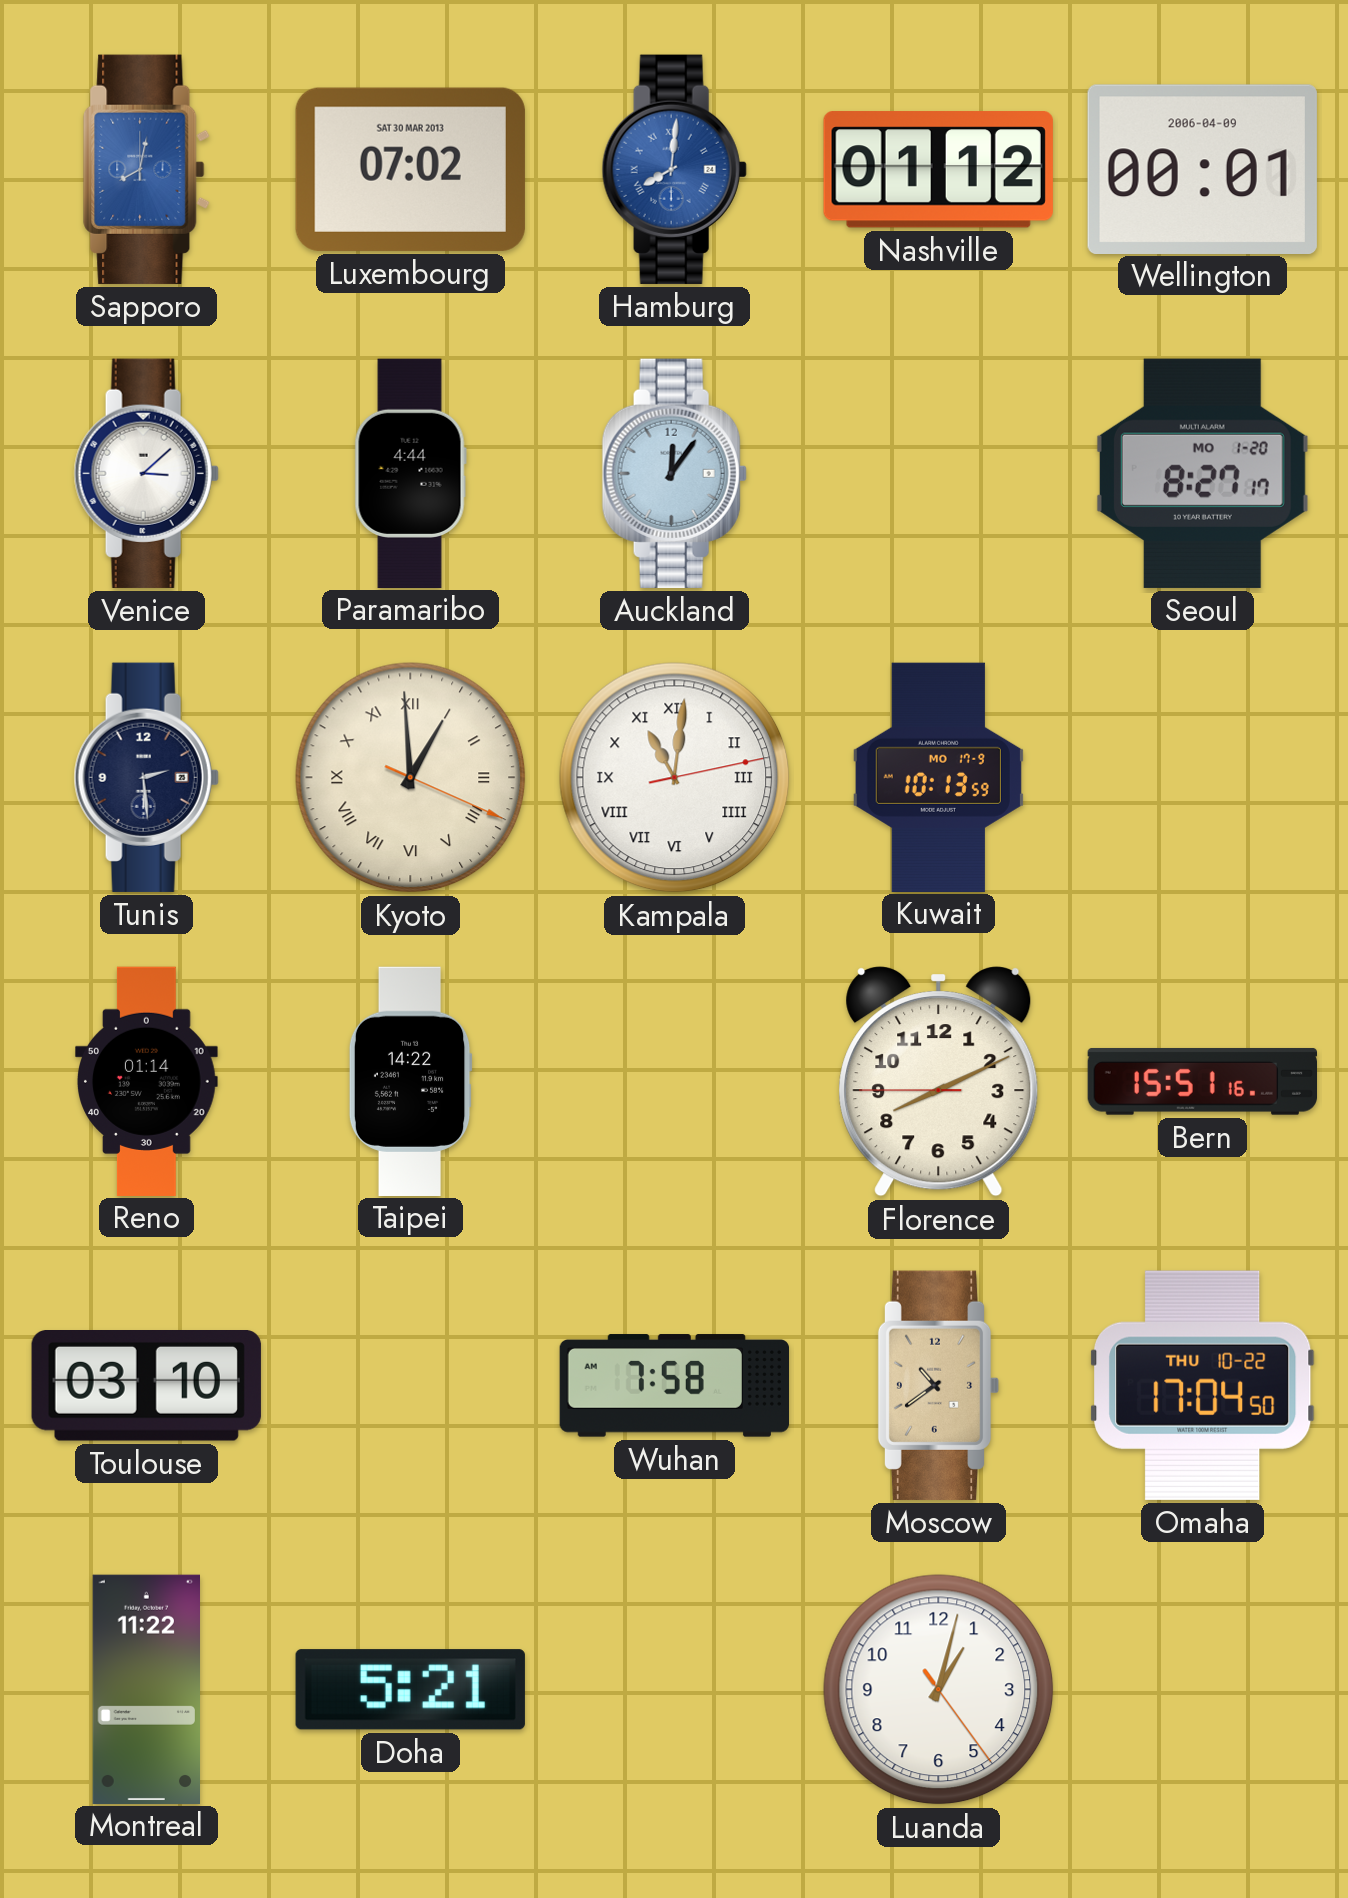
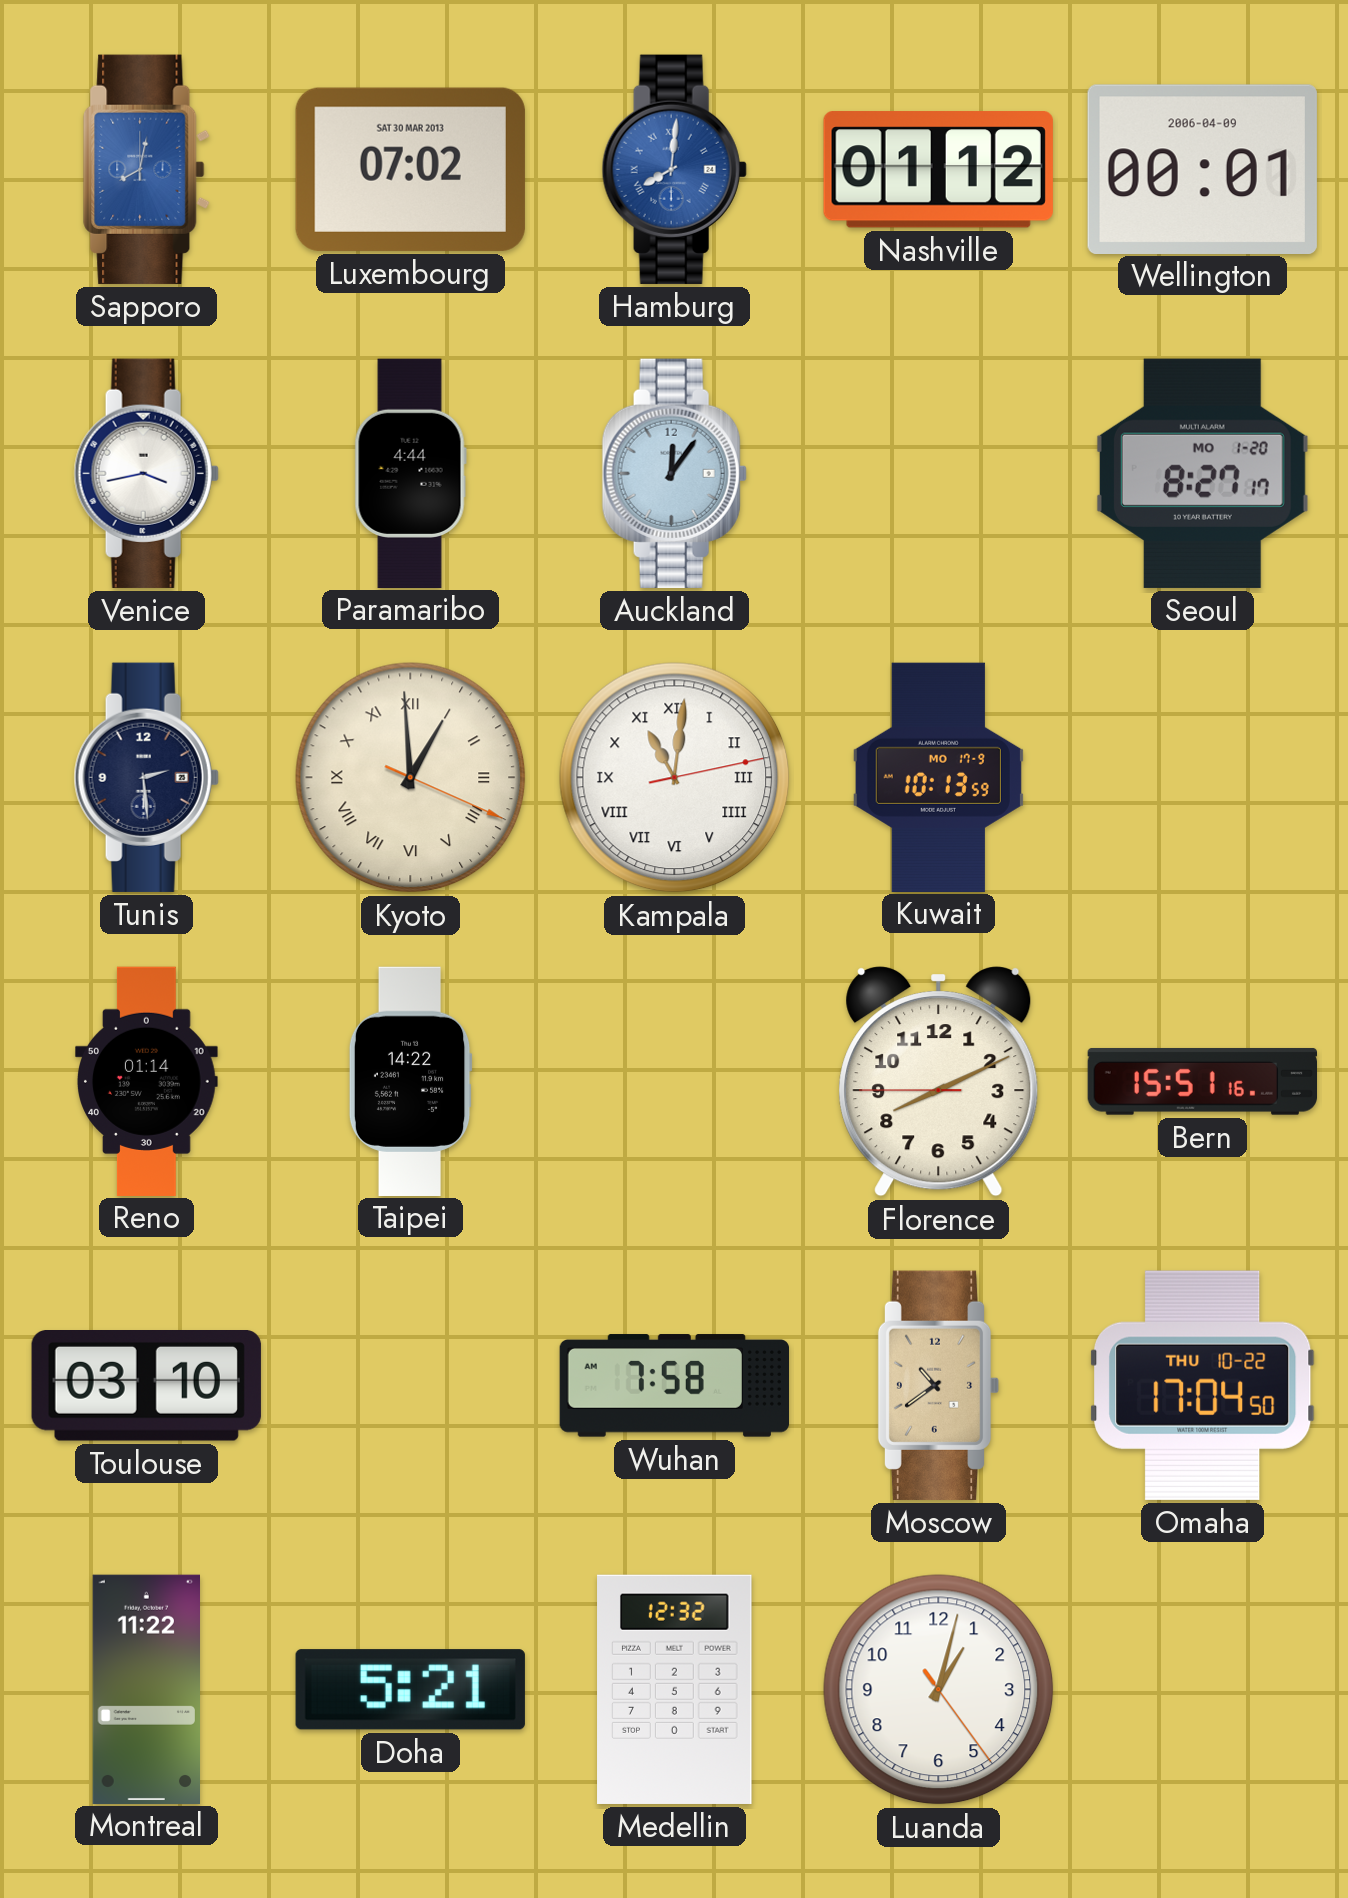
Venice: 3:08 -> 3:43 (146, 473)
Medellin: none -> 12:32 (675, 1689)
